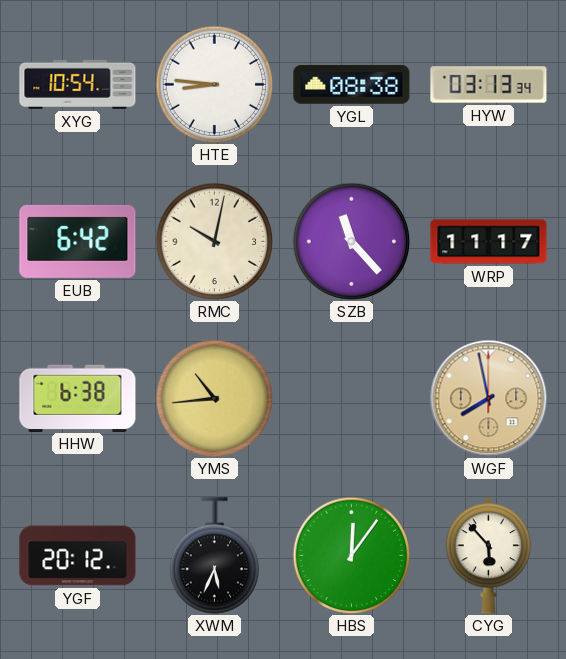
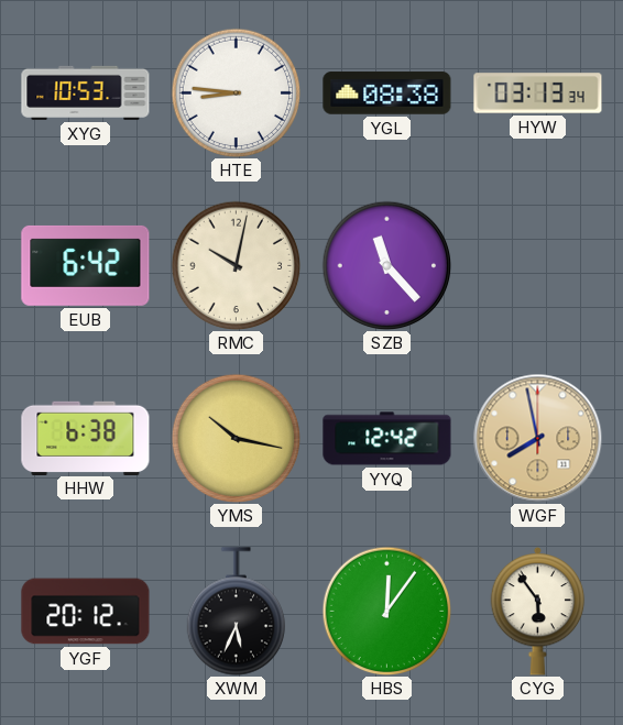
XYG: 10:54 -> 10:53 (86, 92)
WRP: 11:17 -> none (489, 242)
YMS: 10:44 -> 10:17 (236, 438)
YYQ: none -> 12:42 (387, 439)
CYG: 5:53 -> 5:54 (538, 611)
